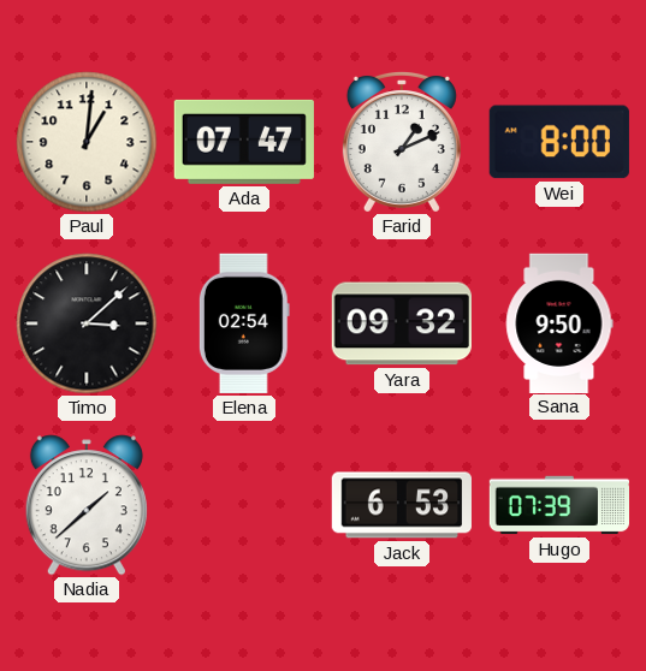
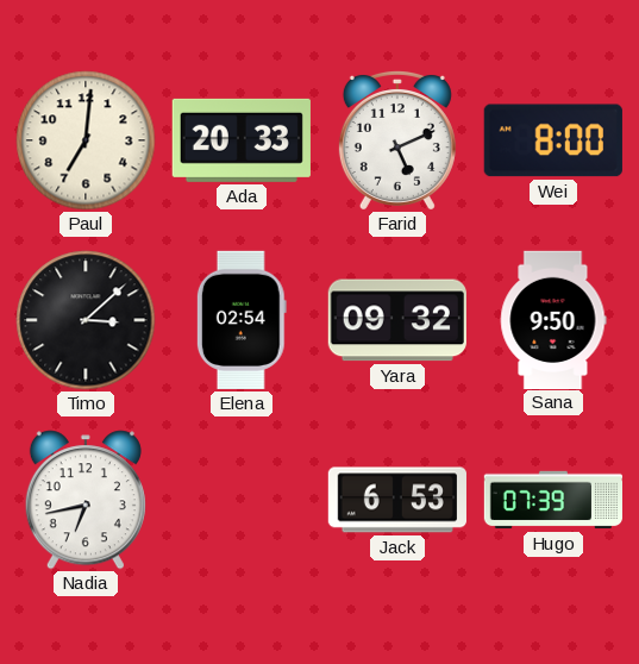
Paul: 1:01 -> 7:01 (86, 140)
Ada: 07:47 -> 20:33 (242, 140)
Farid: 1:11 -> 5:11 (397, 139)
Nadia: 1:38 -> 6:43 (86, 500)
